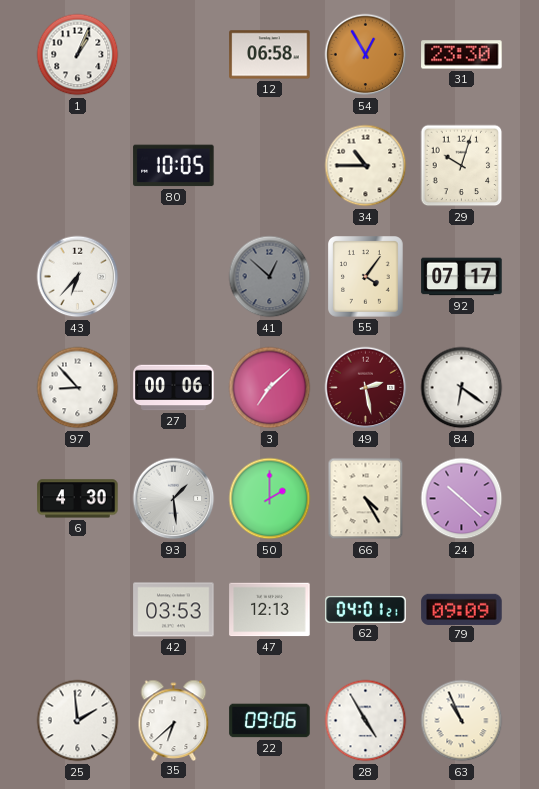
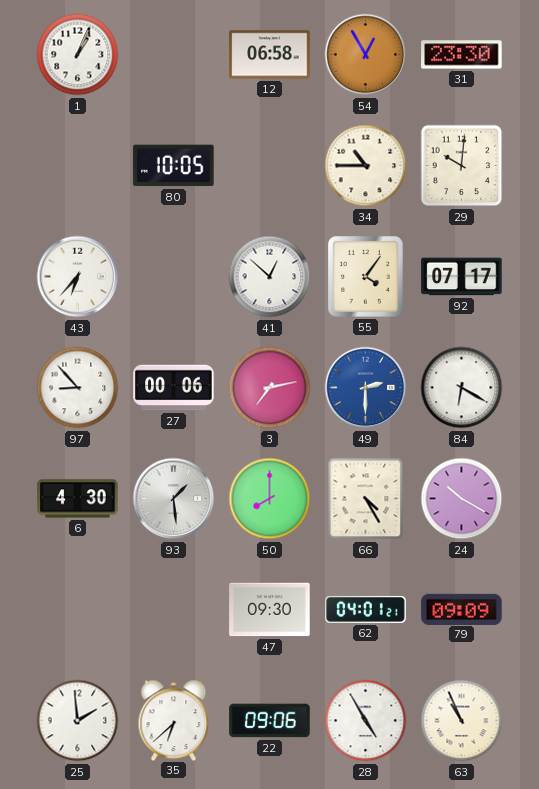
29: 10:03 -> 10:01 (462, 166)
41 dial: grey -> white (270, 277)
3: 7:08 -> 7:13 (270, 388)
49: 2:28 -> 2:30 (366, 388)
49 dial: burgundy -> blue (366, 388)
84: 6:21 -> 6:20 (462, 388)
50: 2:00 -> 8:00 (270, 499)
24: 10:22 -> 10:20 (462, 499)
42: 03:53 -> none (174, 610)
47: 12:13 -> 09:30 (270, 610)
